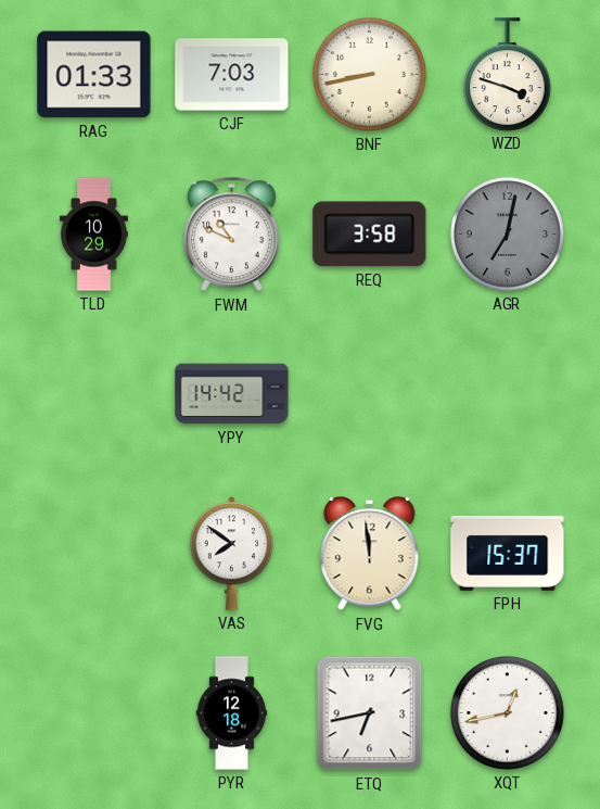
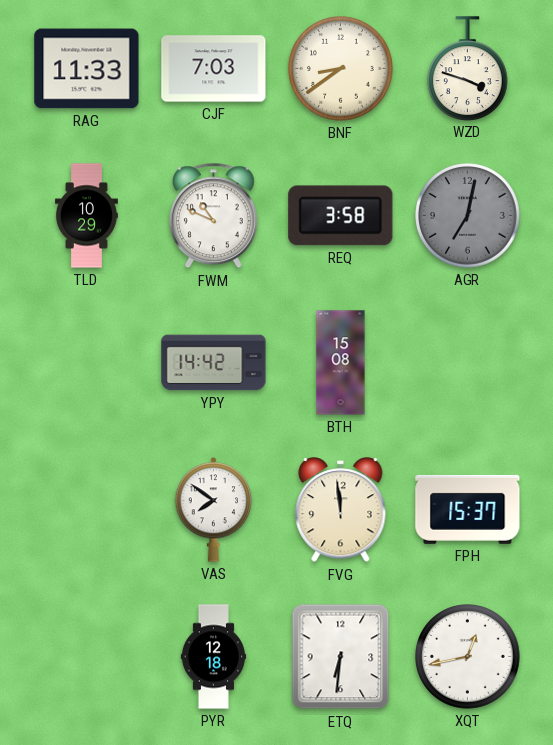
RAG: 01:33 -> 11:33 (87, 69)
BNF: 8:43 -> 8:39 (341, 69)
BTH: none -> 15:08 (341, 363)
ETQ: 6:43 -> 6:31 (341, 657)
